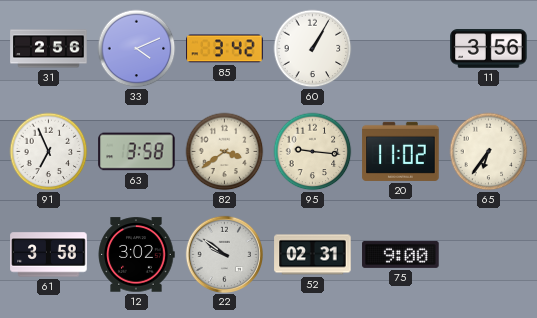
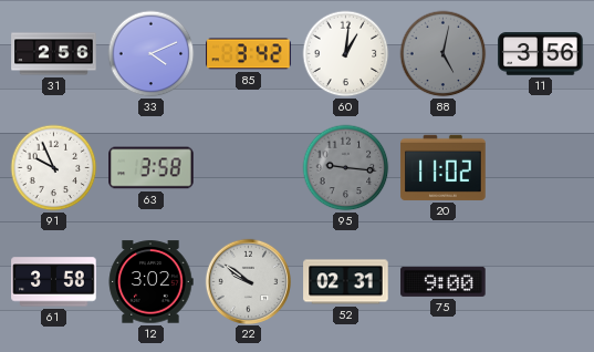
60: 1:05 -> 1:01 (346, 54)
88: none -> 5:02 (444, 54)
91: 6:56 -> 9:56 (54, 168)
82: 3:39 -> none (225, 152)
95 dial: cream -> grey (346, 168)
65: 6:36 -> none (489, 152)
